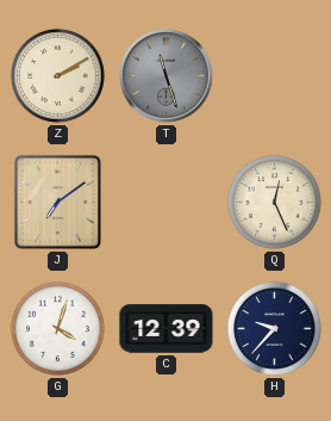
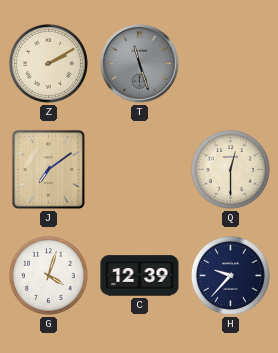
Q: 12:26 -> 12:30 (230, 169)
